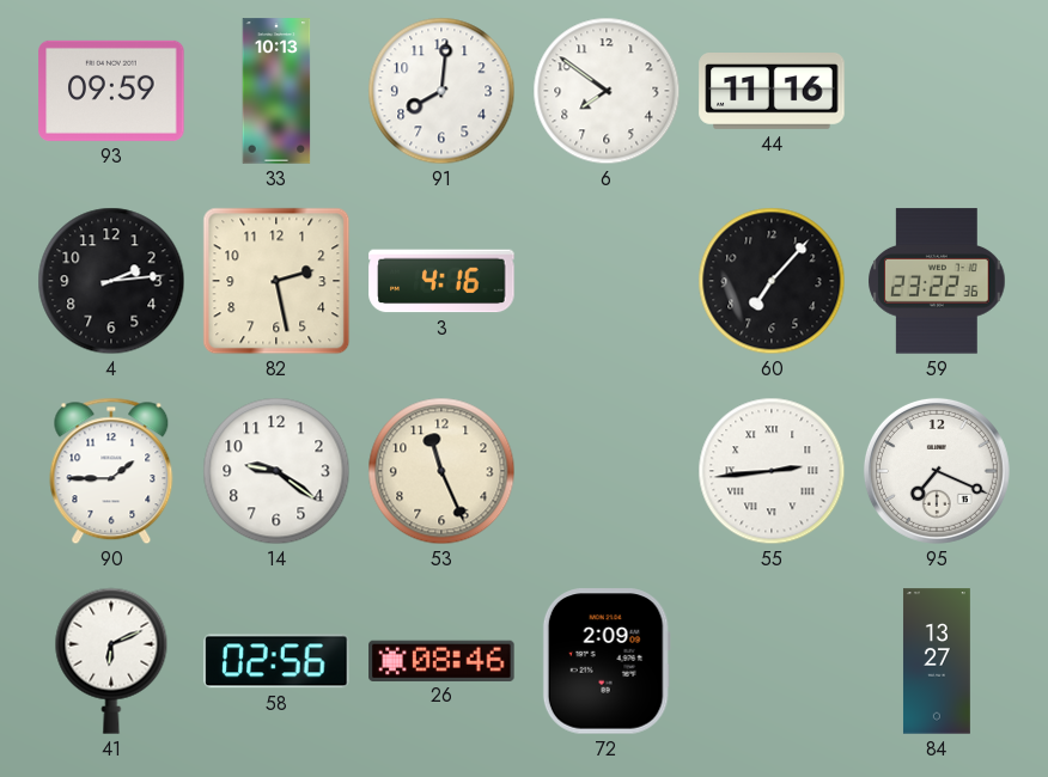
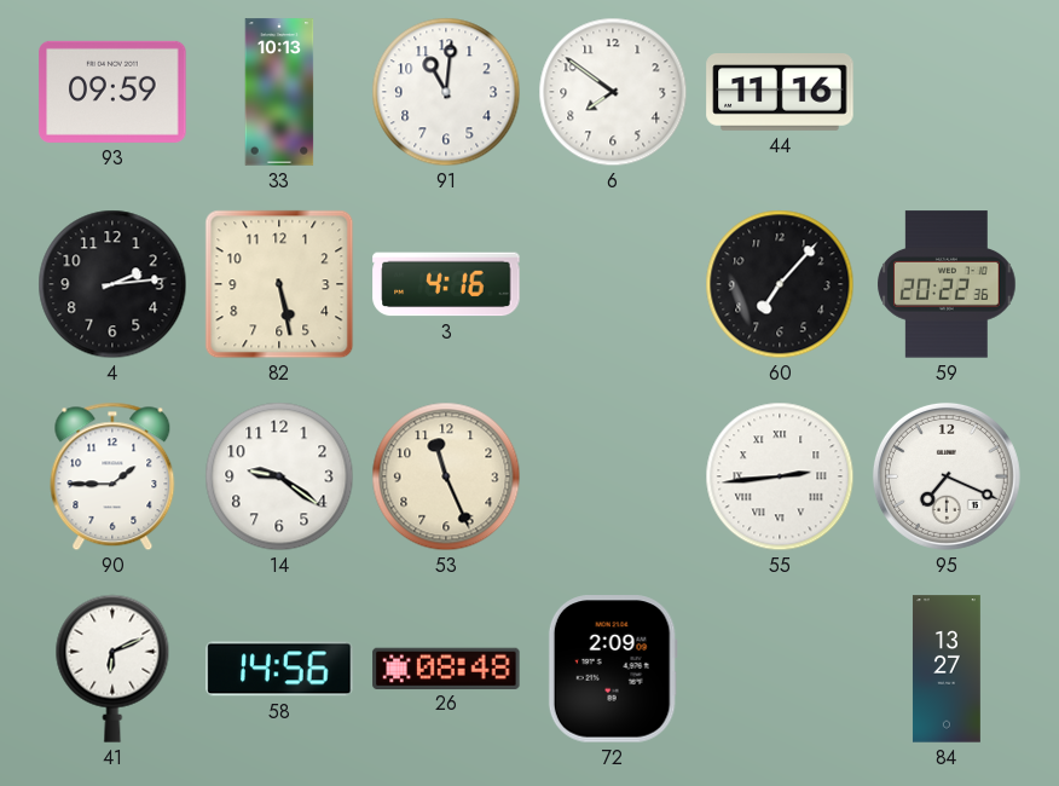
91: 8:01 -> 11:01 (446, 92)
82: 2:28 -> 5:28 (279, 284)
59: 23:22 -> 20:22 (947, 284)
58: 02:56 -> 14:56 (279, 669)
26: 08:46 -> 08:48 (446, 667)
